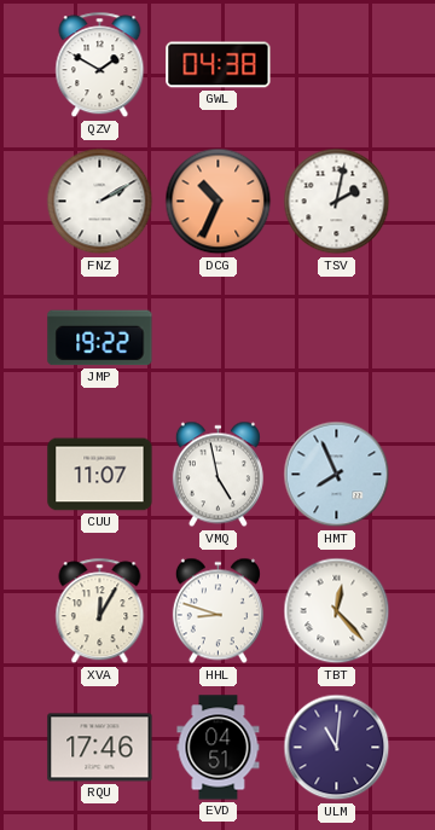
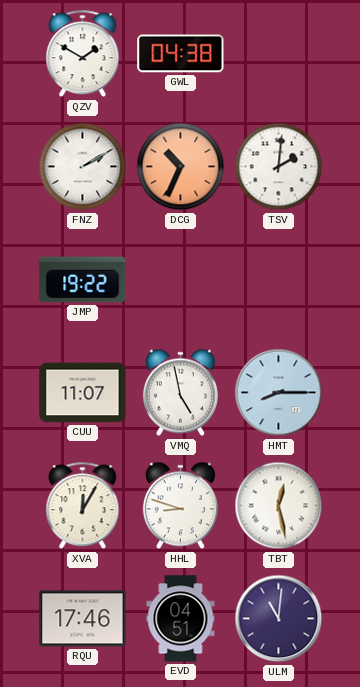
TSV: 2:02 -> 2:01 (279, 167)
HMT: 7:56 -> 8:15 (279, 393)
TBT: 12:23 -> 12:28 (279, 506)
